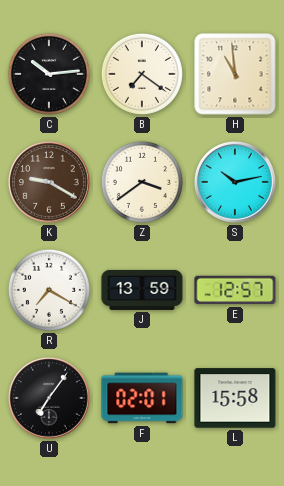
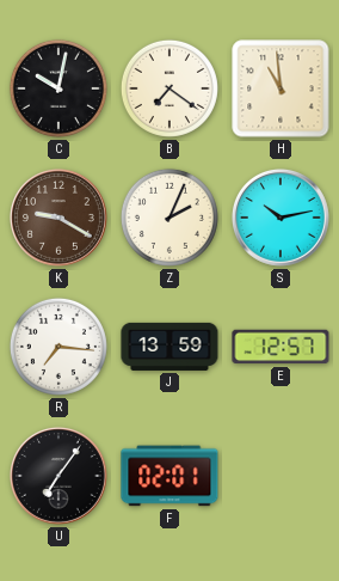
C: 10:14 -> 10:02 (58, 88)
Z: 3:39 -> 2:04 (169, 218)
R: 7:20 -> 7:16 (58, 347)
L: 15:58 -> none (235, 398)
